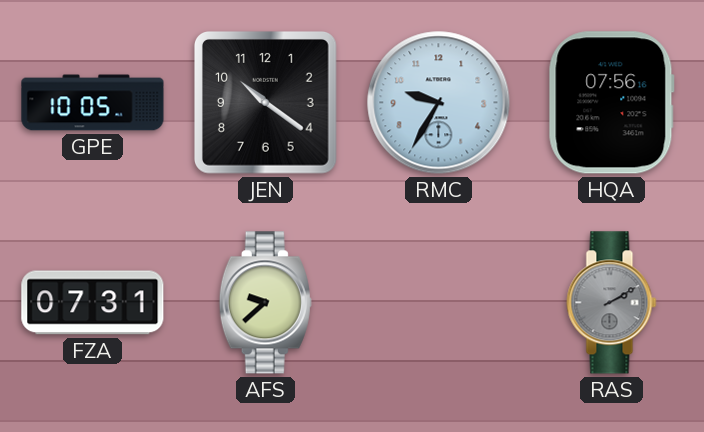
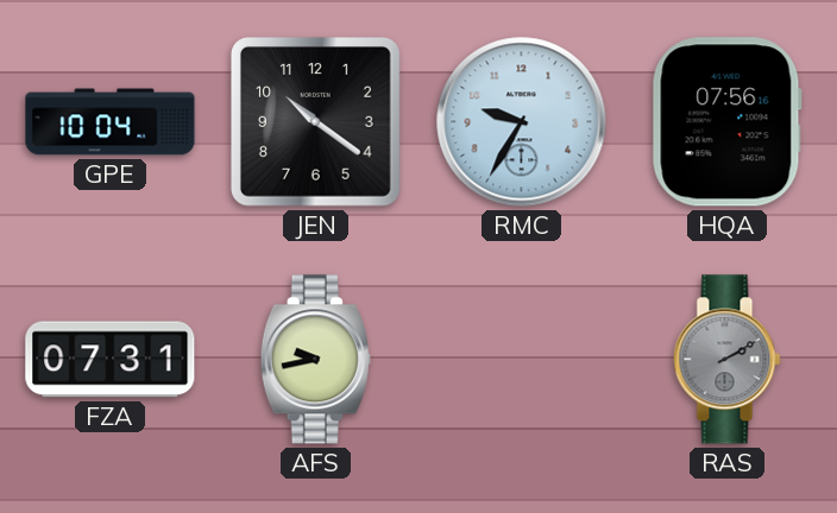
GPE: 10:05 -> 10:04 (111, 122)
AFS: 9:38 -> 9:43 (315, 360)
